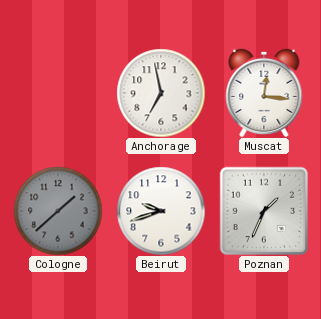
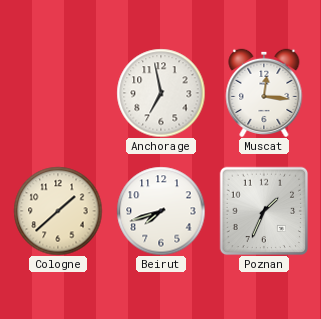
Cologne dial: grey -> cream (58, 211)
Beirut: 9:42 -> 7:42 (161, 211)
